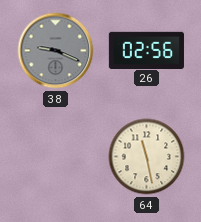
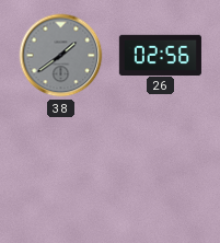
38: 9:19 -> 1:39 (61, 56)
64: 11:28 -> none (147, 157)
